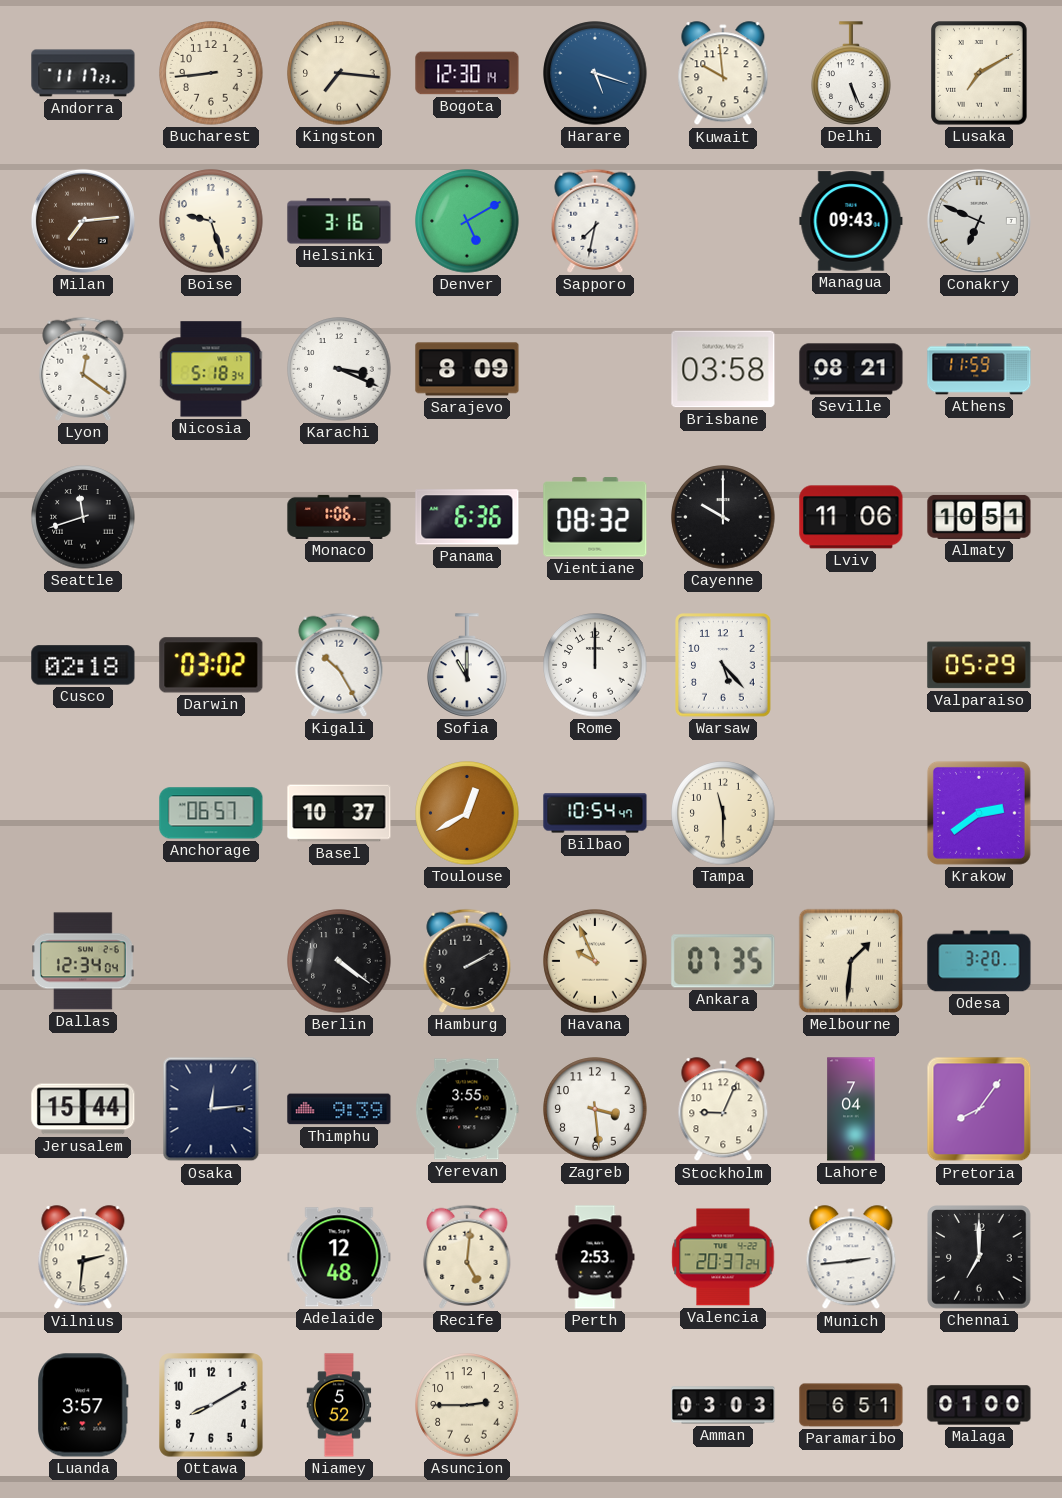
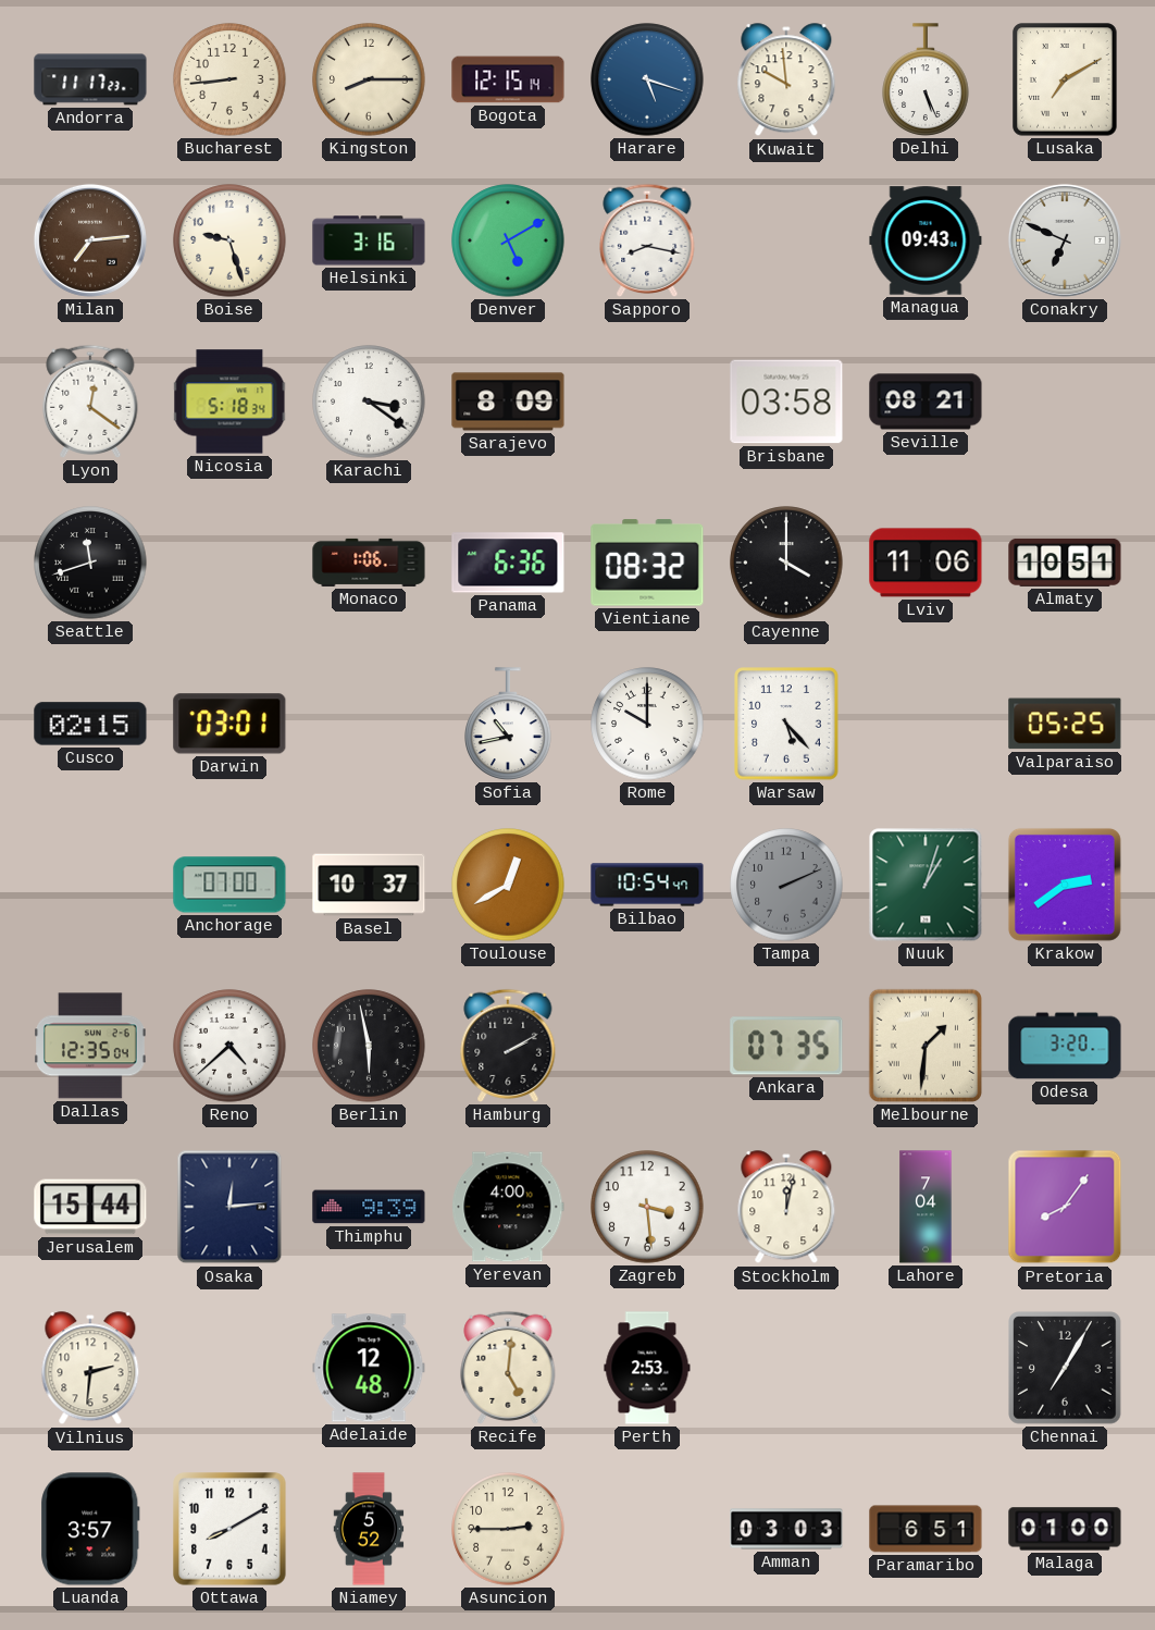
Kingston: 7:16 -> 8:15 (369, 79)
Bogota: 12:30 -> 12:15 (508, 79)
Sapporo: 7:32 -> 8:17 (647, 240)
Karachi: 3:19 -> 3:21 (369, 402)
Athens: 11:59 -> none (979, 369)
Cayenne: 10:00 -> 4:00 (786, 563)
Cusco: 02:18 -> 02:15 (90, 724)
Darwin: 03:02 -> 03:01 (229, 724)
Kigali: 10:25 -> none (339, 665)
Sofia: 11:00 -> 10:43 (508, 724)
Rome: 12:00 -> 10:00 (647, 724)
Valparaiso: 05:29 -> 05:25 (1065, 724)
Anchorage: 06:57 -> 07:00 (229, 885)
Tampa: 11:30 -> 2:11 (786, 885)
Tampa dial: cream -> grey (786, 885)
Nuuk: none -> 1:03 (926, 885)
Dallas: 12:34 -> 12:35 (91, 1046)
Reno: none -> 4:38 (229, 1046)
Berlin: 4:21 -> 5:58 (369, 1046)
Havana: 9:56 -> none (595, 961)
Yerevan: 3:55 -> 4:00 (508, 1207)
Stockholm: 9:04 -> 12:02 (786, 1208)
Valencia: 20:37 -> none (723, 1257)
Munich: 2:44 -> none (851, 1258)
Chennai: 7:00 -> 7:05 (1065, 1368)
